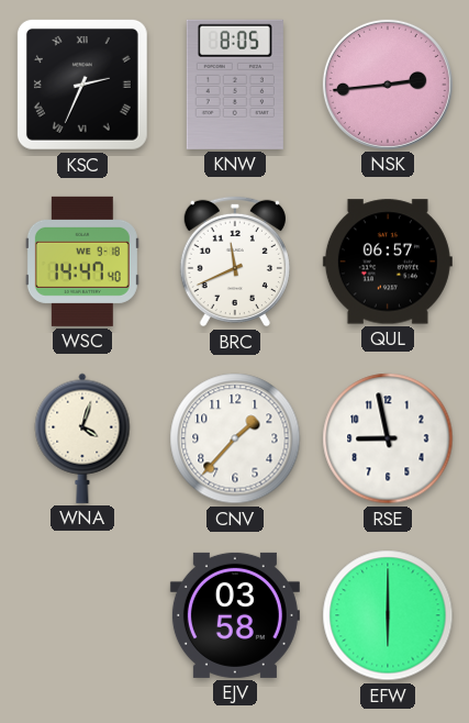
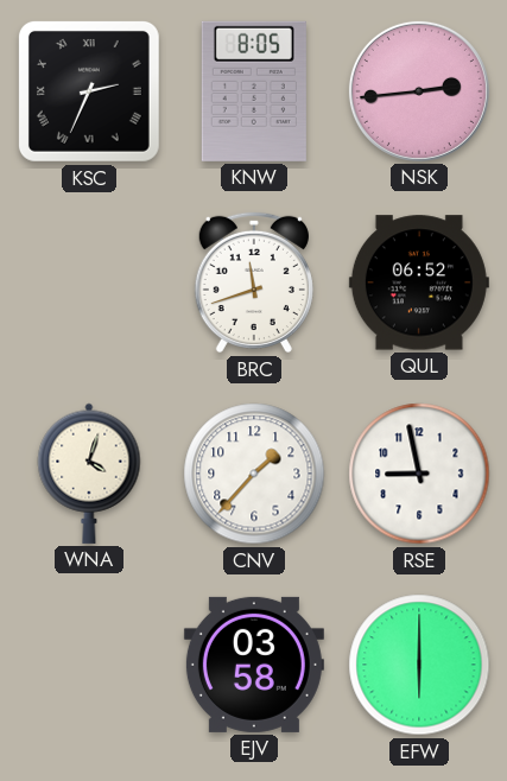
WSC: 14:47 -> none (82, 262)
BRC: 11:41 -> 11:42 (254, 282)
QUL: 06:57 -> 06:52 (419, 282)
